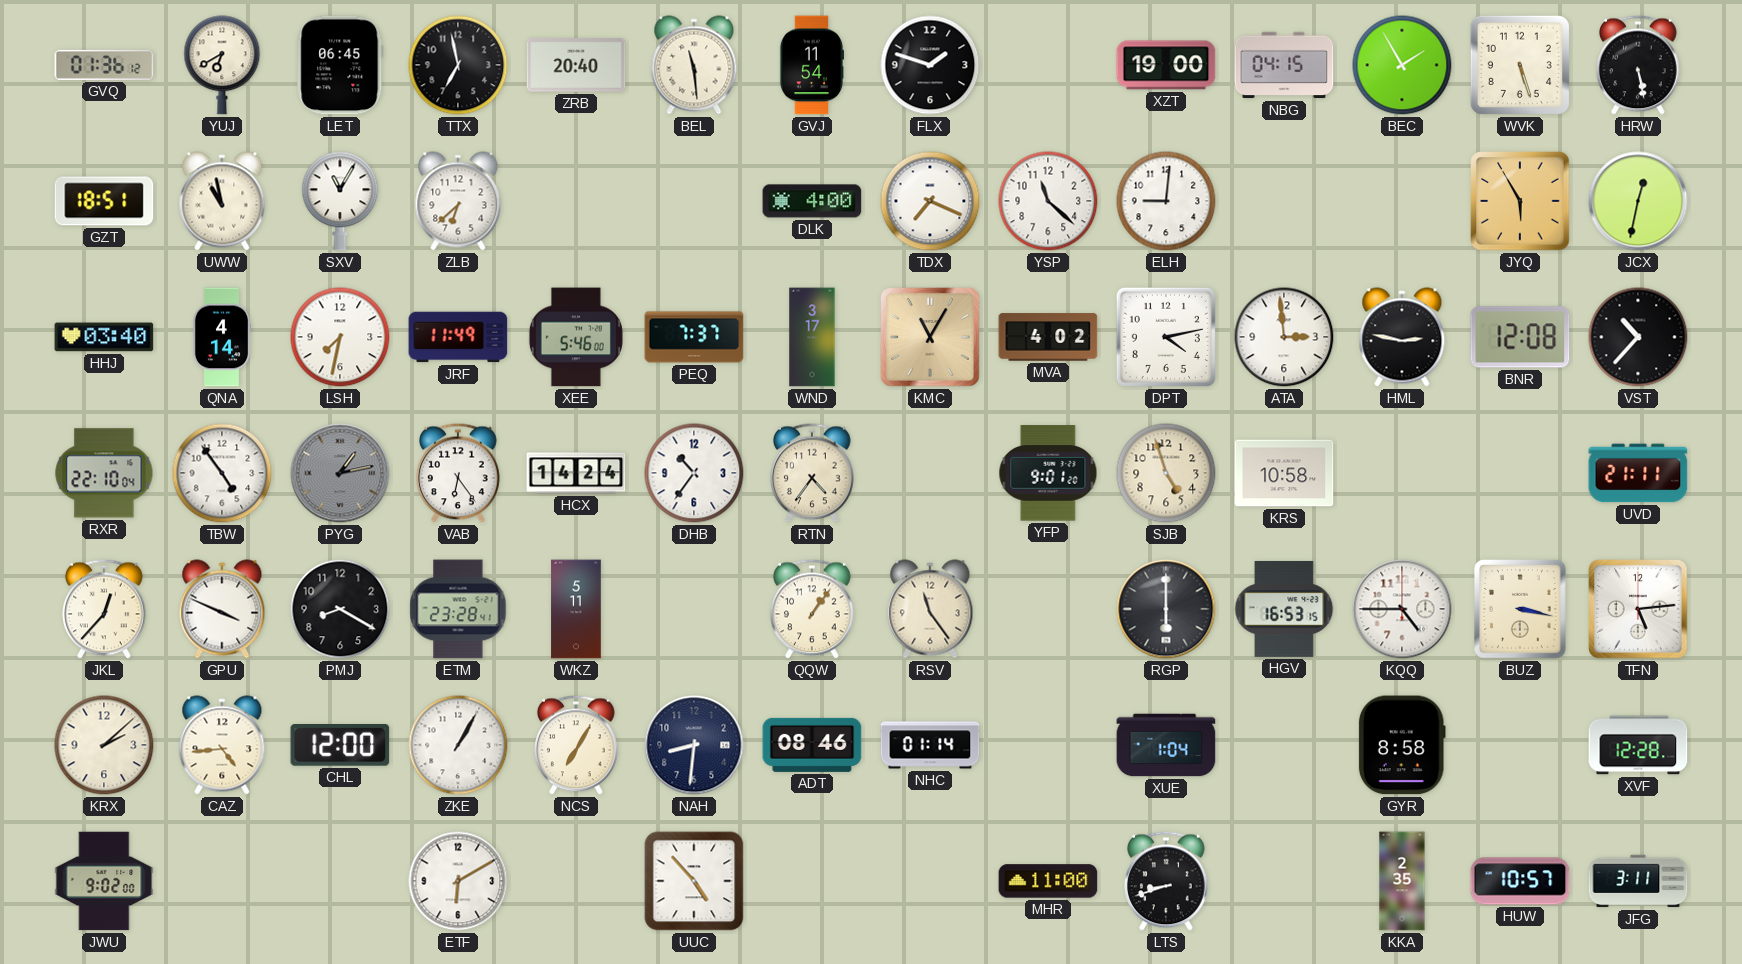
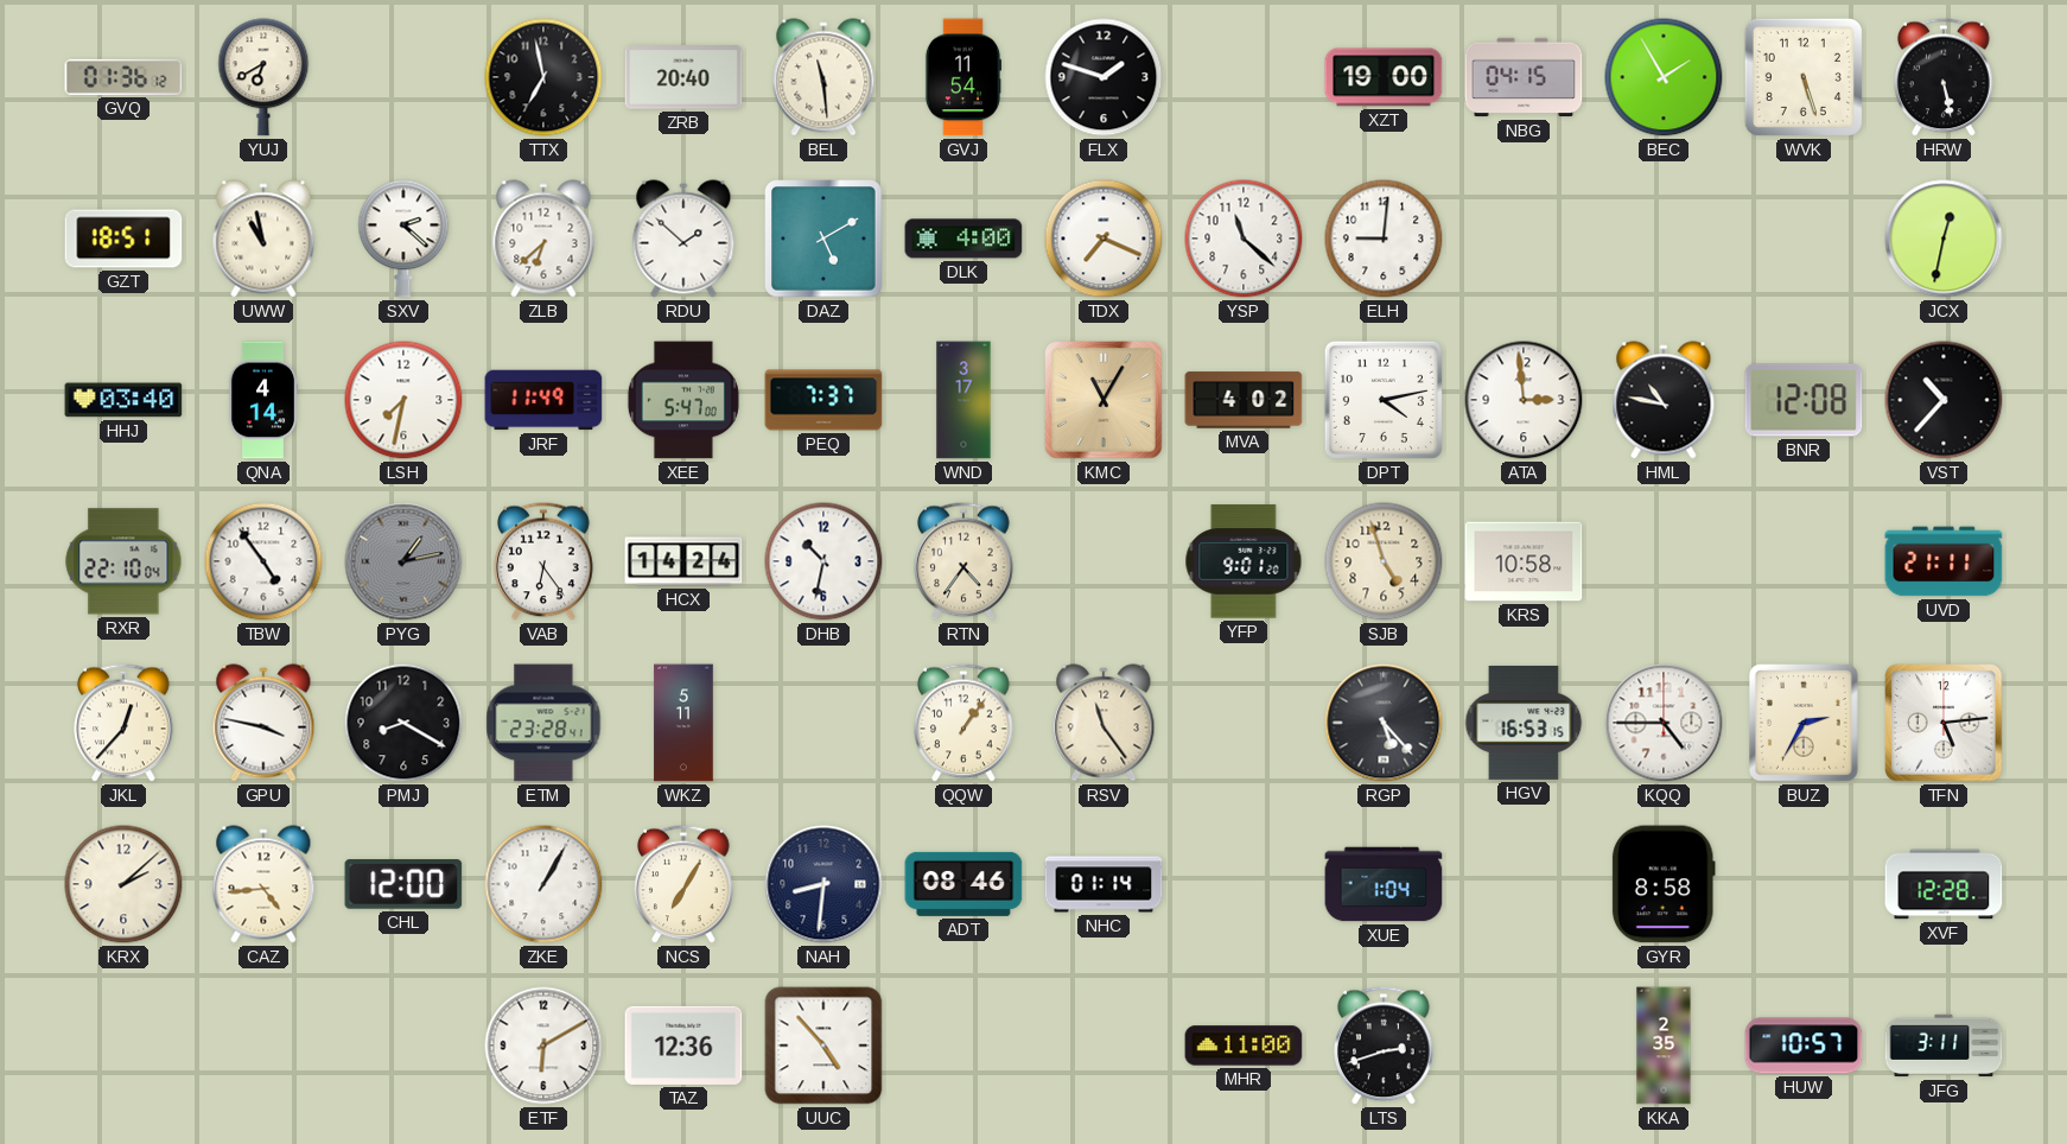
LET: 06:45 -> none (340, 65)
SXV: 11:05 -> 2:22 (403, 239)
RDU: none -> 1:52 (683, 239)
DAZ: none -> 5:10 (823, 239)
JYQ: 5:55 -> none (1520, 201)
XEE: 5:46 -> 5:47 (683, 400)
HML: 2:47 -> 10:47 (1664, 400)
DHB: 10:36 -> 10:32 (823, 561)
GPU: 3:49 -> 3:47 (263, 723)
RGP: 6:00 -> 5:23 (1384, 723)
BUZ: 3:17 -> 2:35 (1805, 724)
JWU: 9:02 -> none (104, 881)
TAZ: none -> 12:36 (683, 1046)
LTS: 8:42 -> 2:42 (1384, 1046)
